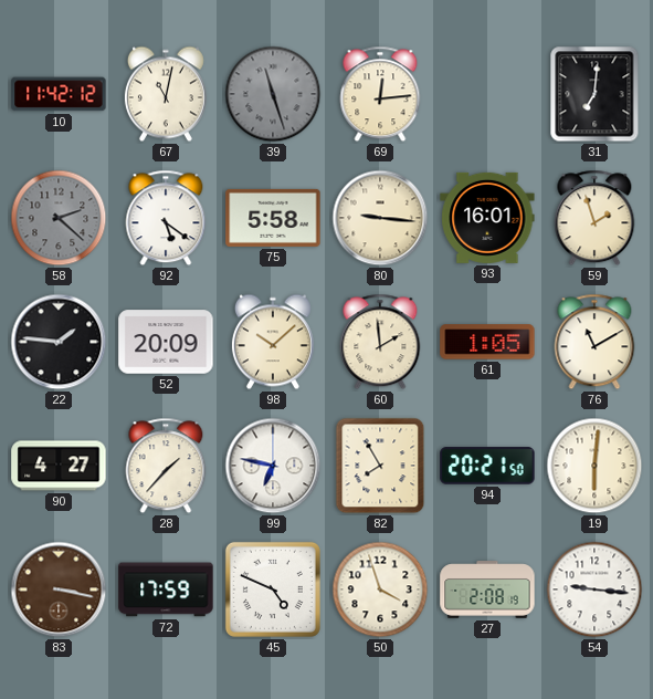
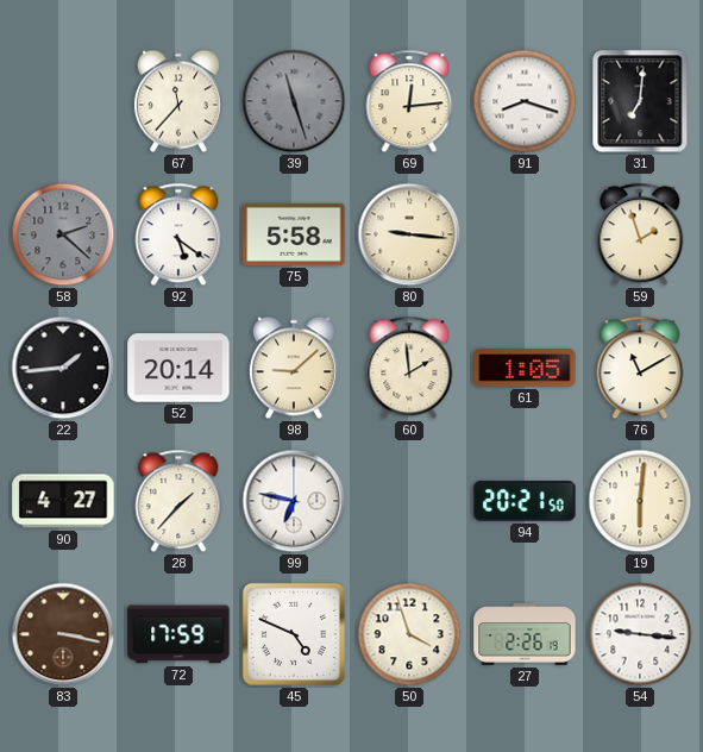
10: 11:42 -> none (59, 94)
67: 11:02 -> 11:37 (178, 101)
91: none -> 8:18 (525, 101)
93: 16:01 -> none (487, 218)
22: 1:46 -> 1:44 (63, 368)
52: 20:09 -> 20:14 (178, 368)
98: 10:08 -> 9:08 (294, 368)
82: 7:55 -> none (380, 466)
27: 2:08 -> 2:26 (525, 634)
